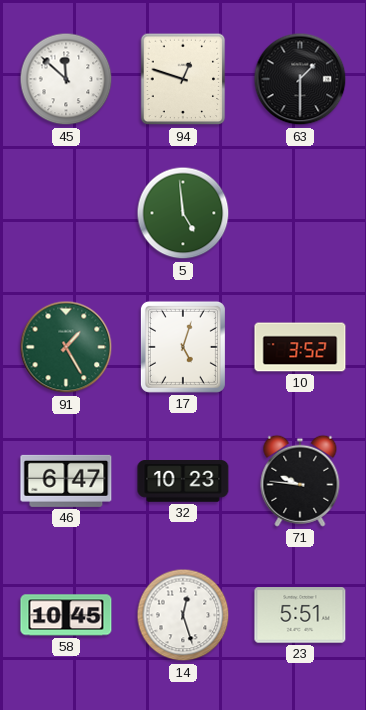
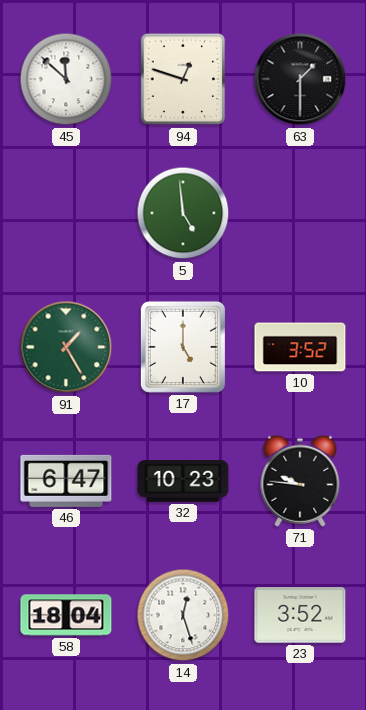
17: 5:03 -> 5:00 (183, 347)
58: 10:45 -> 18:04 (66, 615)
23: 5:51 -> 3:52 (300, 615)
